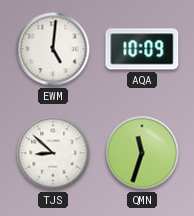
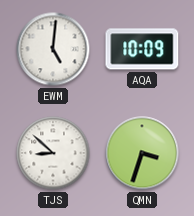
QMN: 11:33 -> 3:33 (142, 153)
